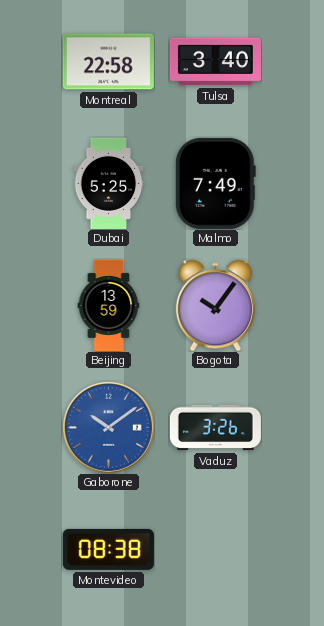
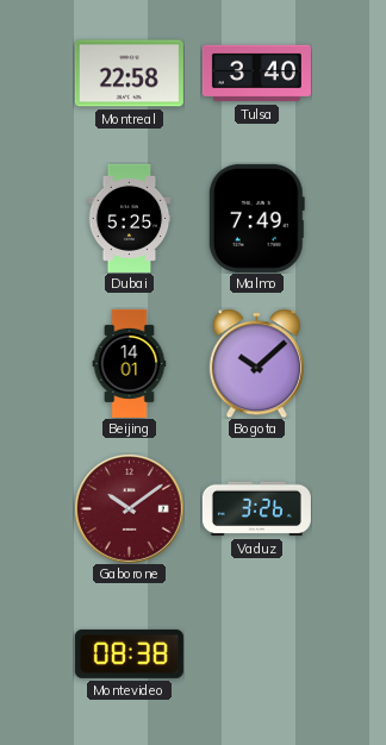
Beijing: 13:59 -> 14:01 (130, 363)
Bogota: 10:06 -> 10:08 (256, 363)
Gaborone dial: blue -> burgundy (129, 508)
